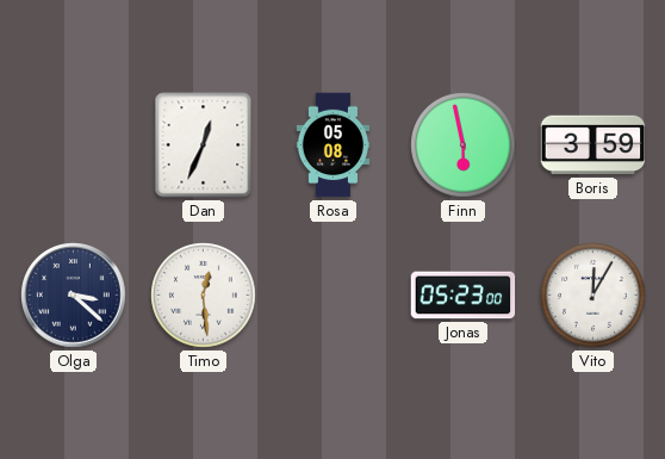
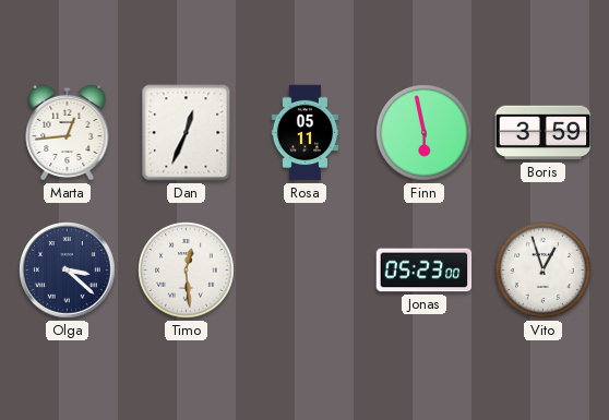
Marta: none -> 12:44 (68, 132)
Rosa: 05:08 -> 05:11 (306, 133)
Vito: 12:05 -> 12:57 (544, 271)
